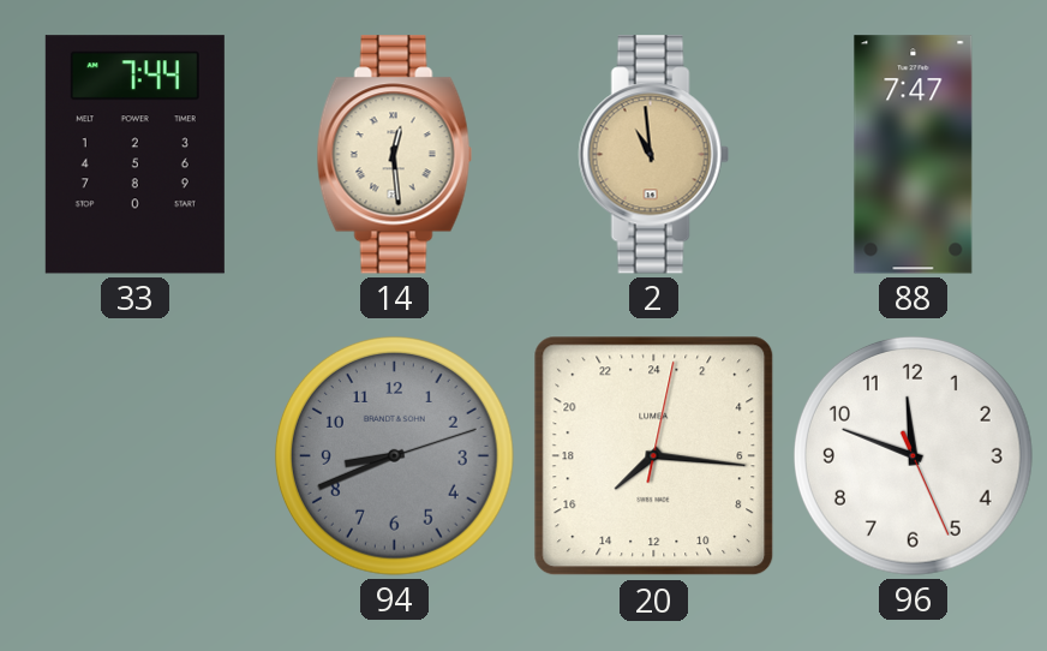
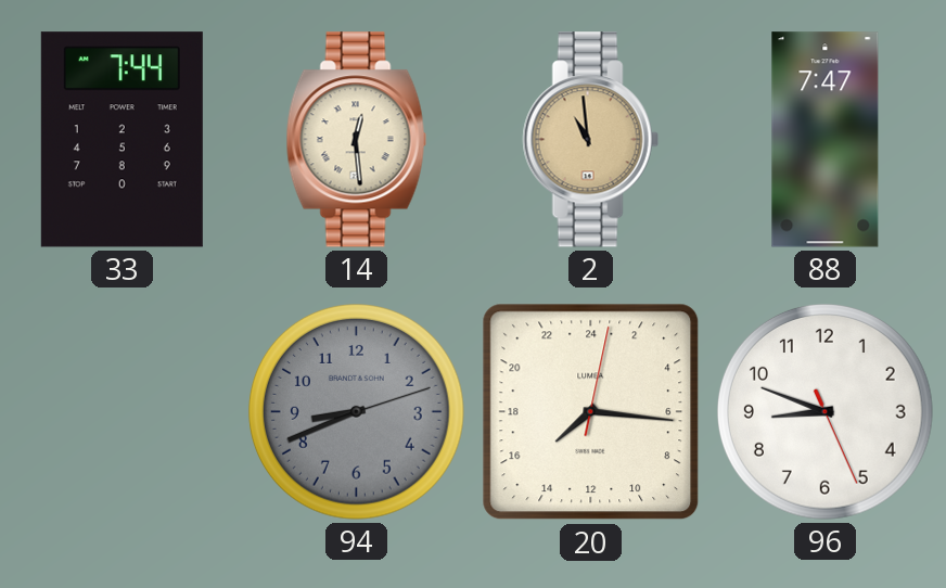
96: 11:48 -> 8:48 (824, 411)
